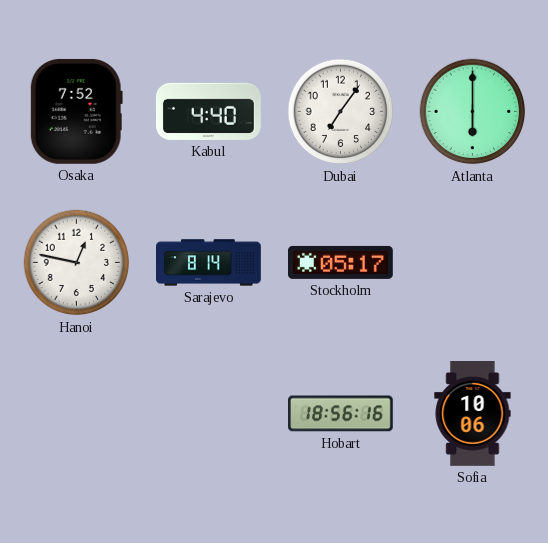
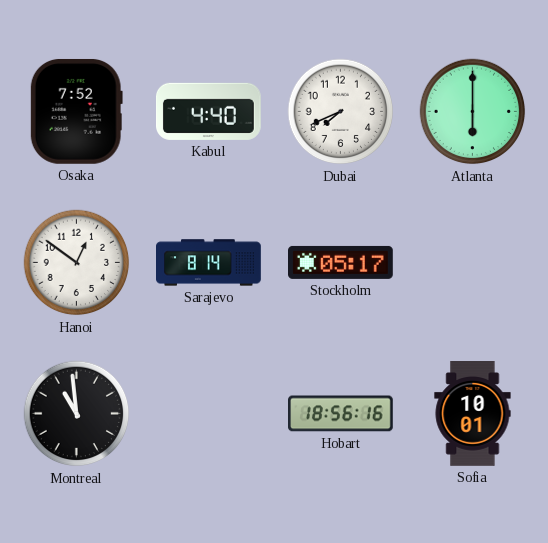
Dubai: 7:06 -> 7:41 (341, 112)
Hanoi: 12:47 -> 12:51 (77, 263)
Montreal: none -> 10:59 (77, 414)
Sofia: 10:06 -> 10:01 (473, 414)
